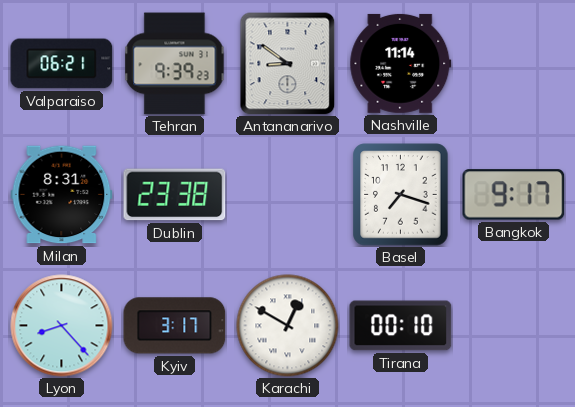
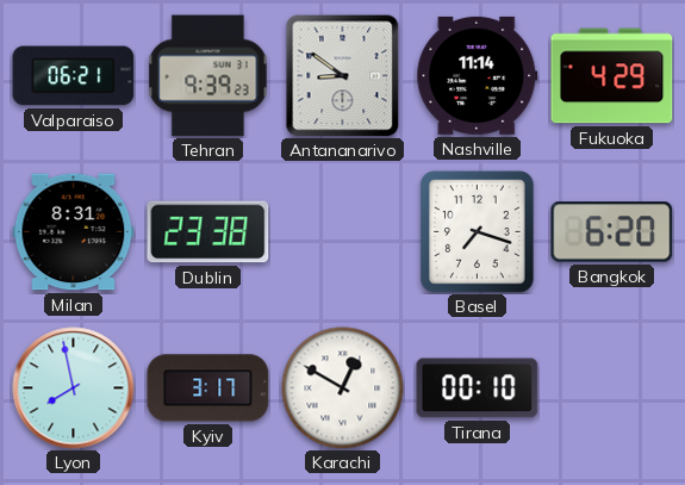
Fukuoka: none -> 4:29 (612, 76)
Bangkok: 9:17 -> 6:20 (612, 232)
Lyon: 8:23 -> 7:58 (74, 388)
